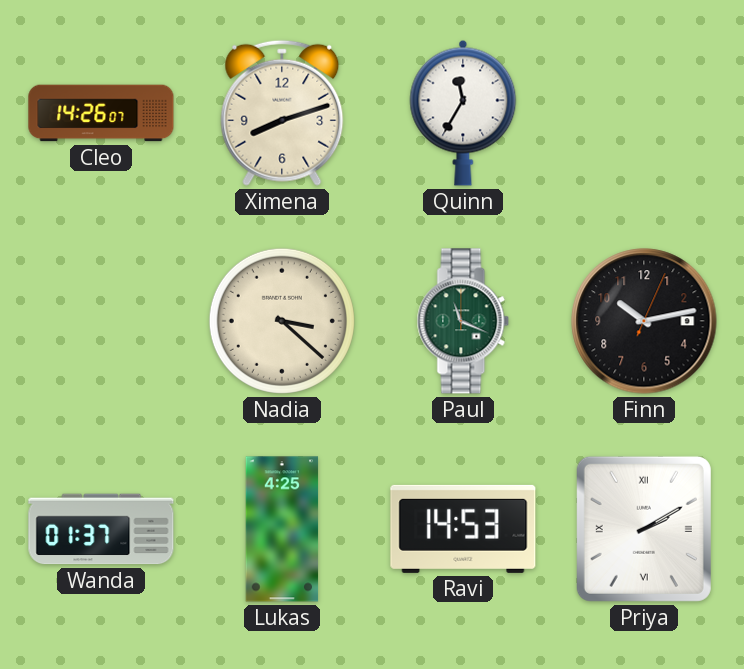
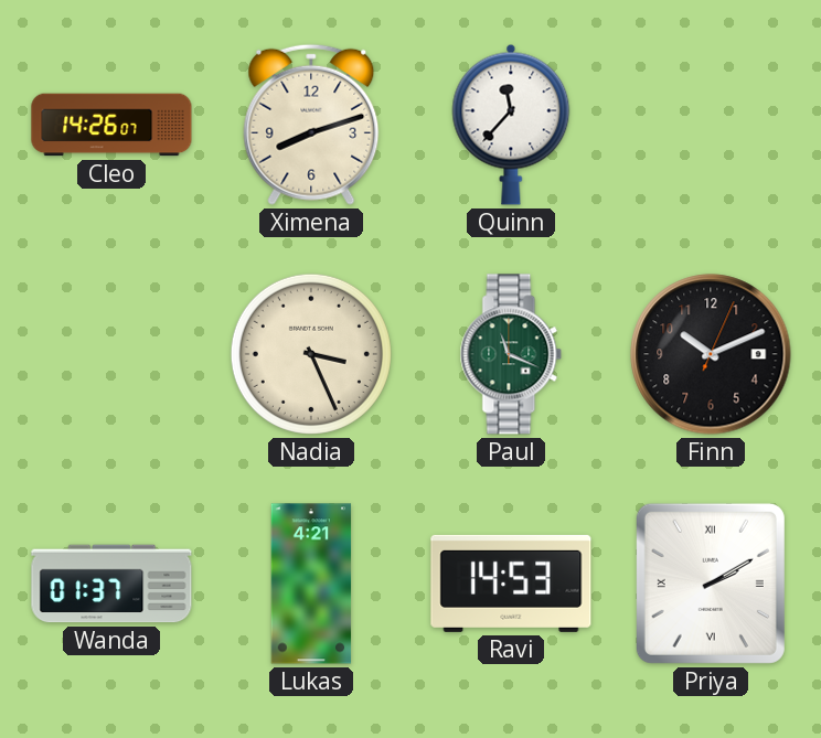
Quinn: 11:35 -> 11:37 (511, 125)
Nadia: 3:22 -> 3:26 (311, 354)
Finn: 10:13 -> 10:11 (711, 354)
Lukas: 4:25 -> 4:21 (311, 584)
